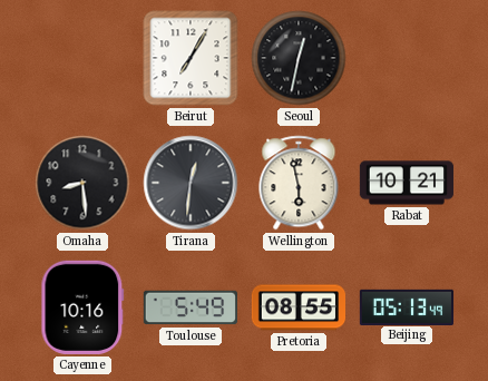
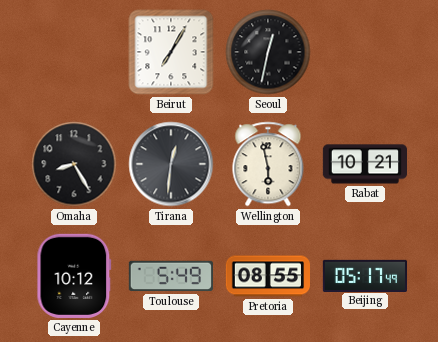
Omaha: 8:29 -> 8:25 (74, 164)
Cayenne: 10:16 -> 10:12 (74, 276)
Beijing: 05:13 -> 05:17 (364, 275)
